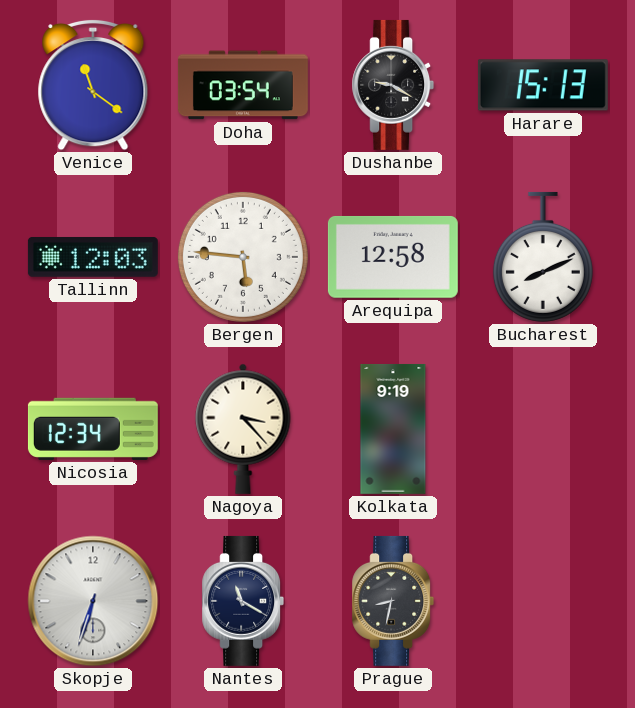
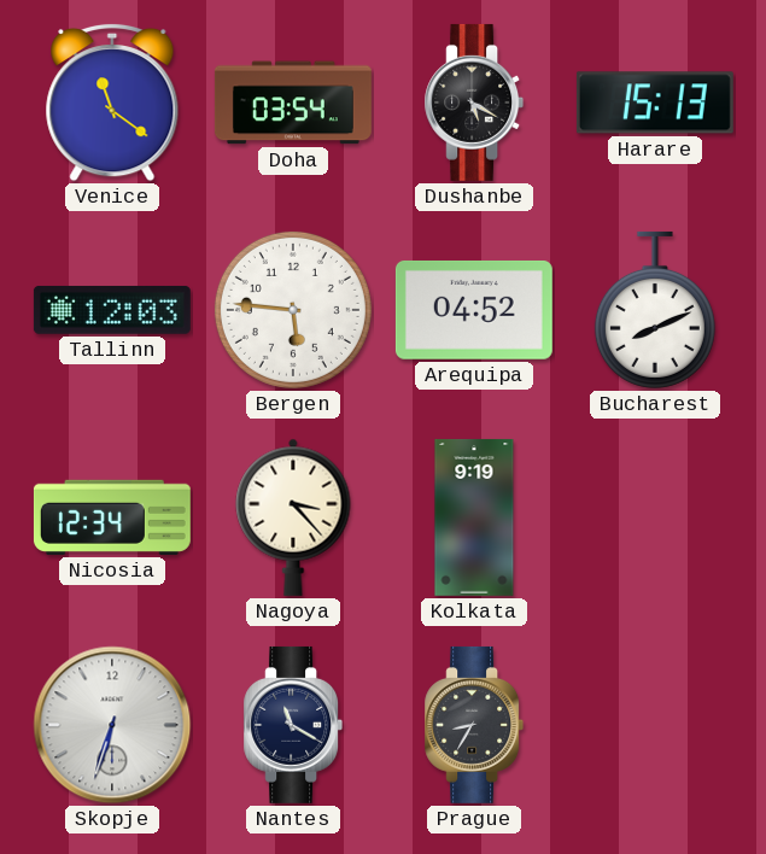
Dushanbe: 9:20 -> 5:20 (474, 103)
Arequipa: 12:58 -> 04:52 (474, 310)
Prague: 8:32 -> 8:35 (474, 725)
